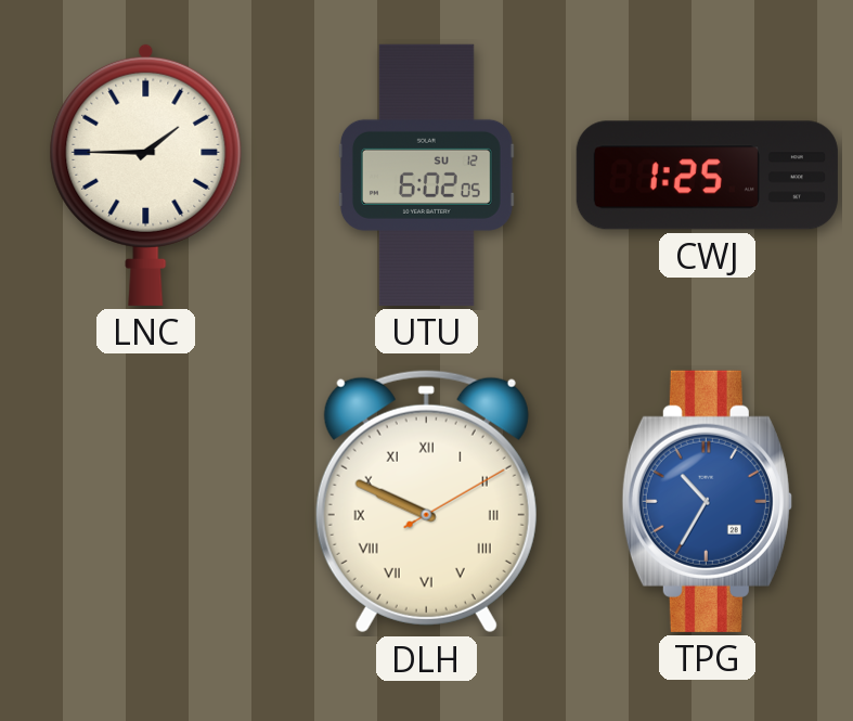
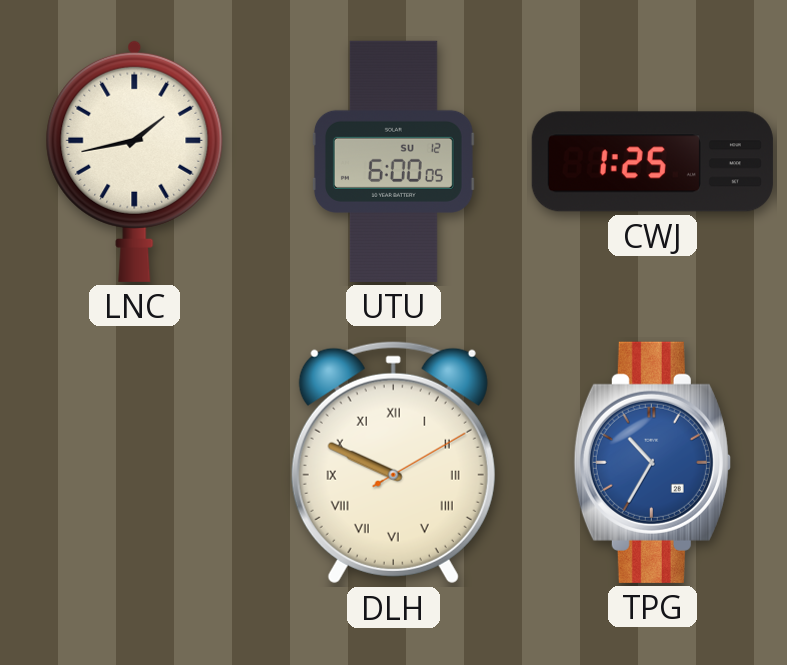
LNC: 1:45 -> 1:43 (135, 161)
UTU: 6:02 -> 6:00 (393, 161)
